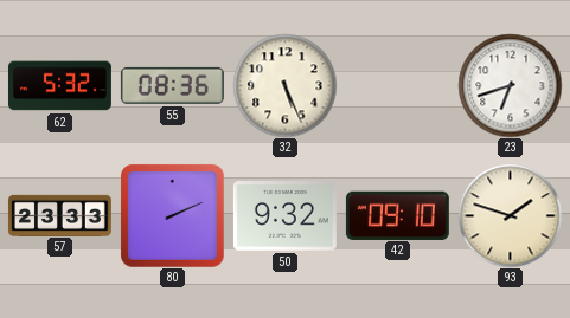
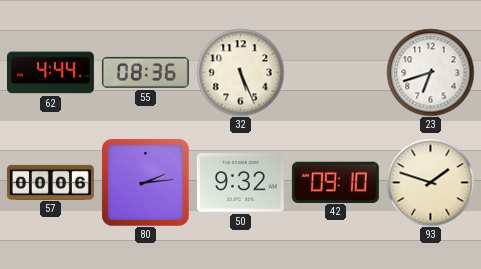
62: 5:32 -> 4:44 (50, 73)
57: 23:33 -> 00:06 (50, 182)
80: 2:11 -> 2:14 (146, 183)
